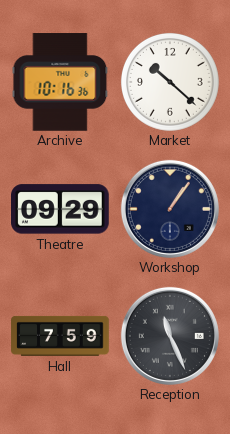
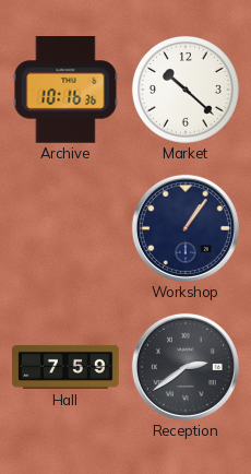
Theatre: 09:29 -> none (61, 209)
Reception: 11:26 -> 2:39 (186, 367)
